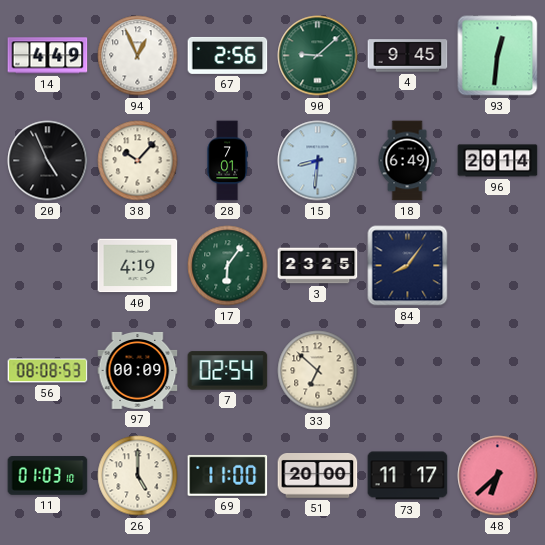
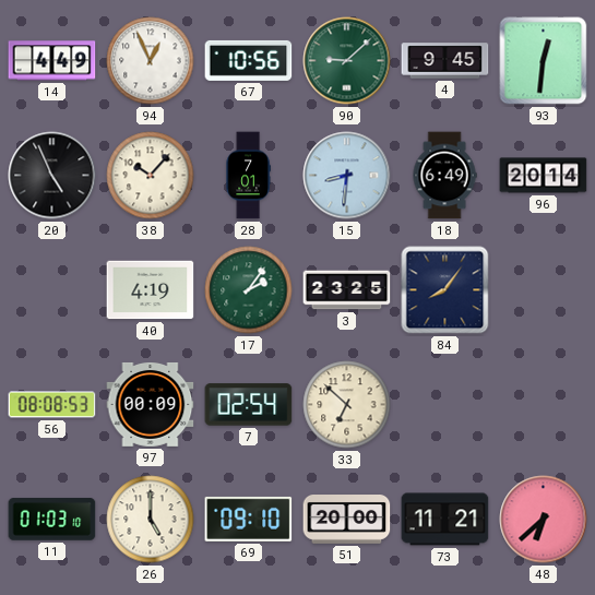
67: 2:56 -> 10:56 (249, 60)
17: 6:06 -> 2:06 (249, 290)
69: 11:00 -> 09:10 (249, 519)
73: 11:17 -> 11:21 (445, 520)
